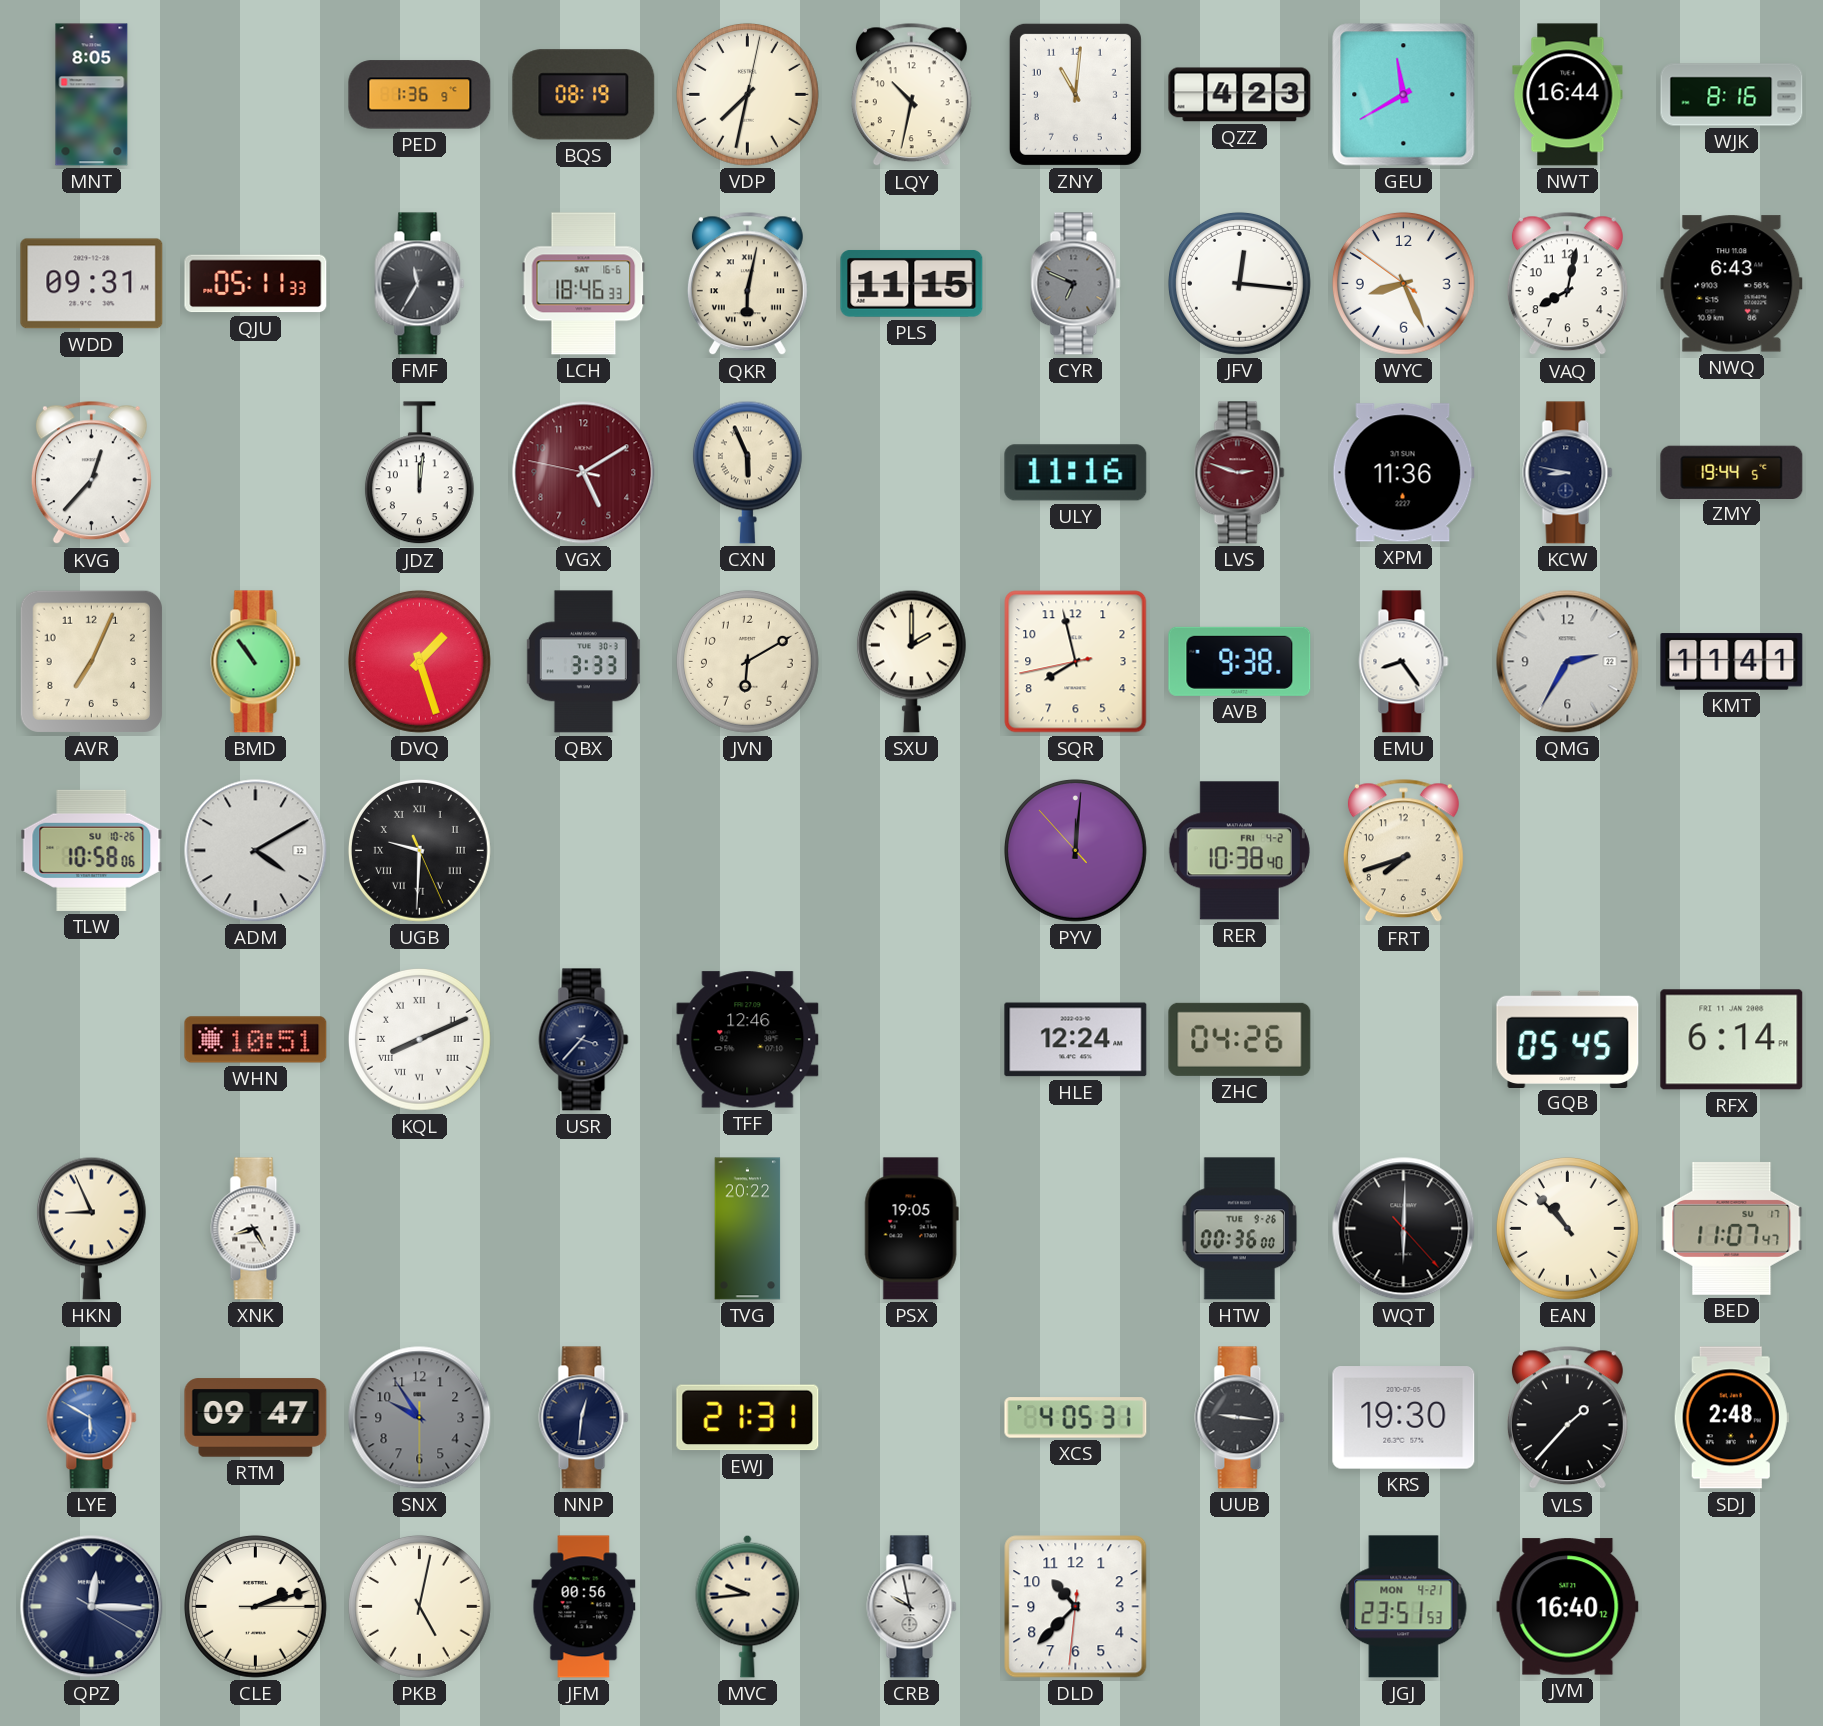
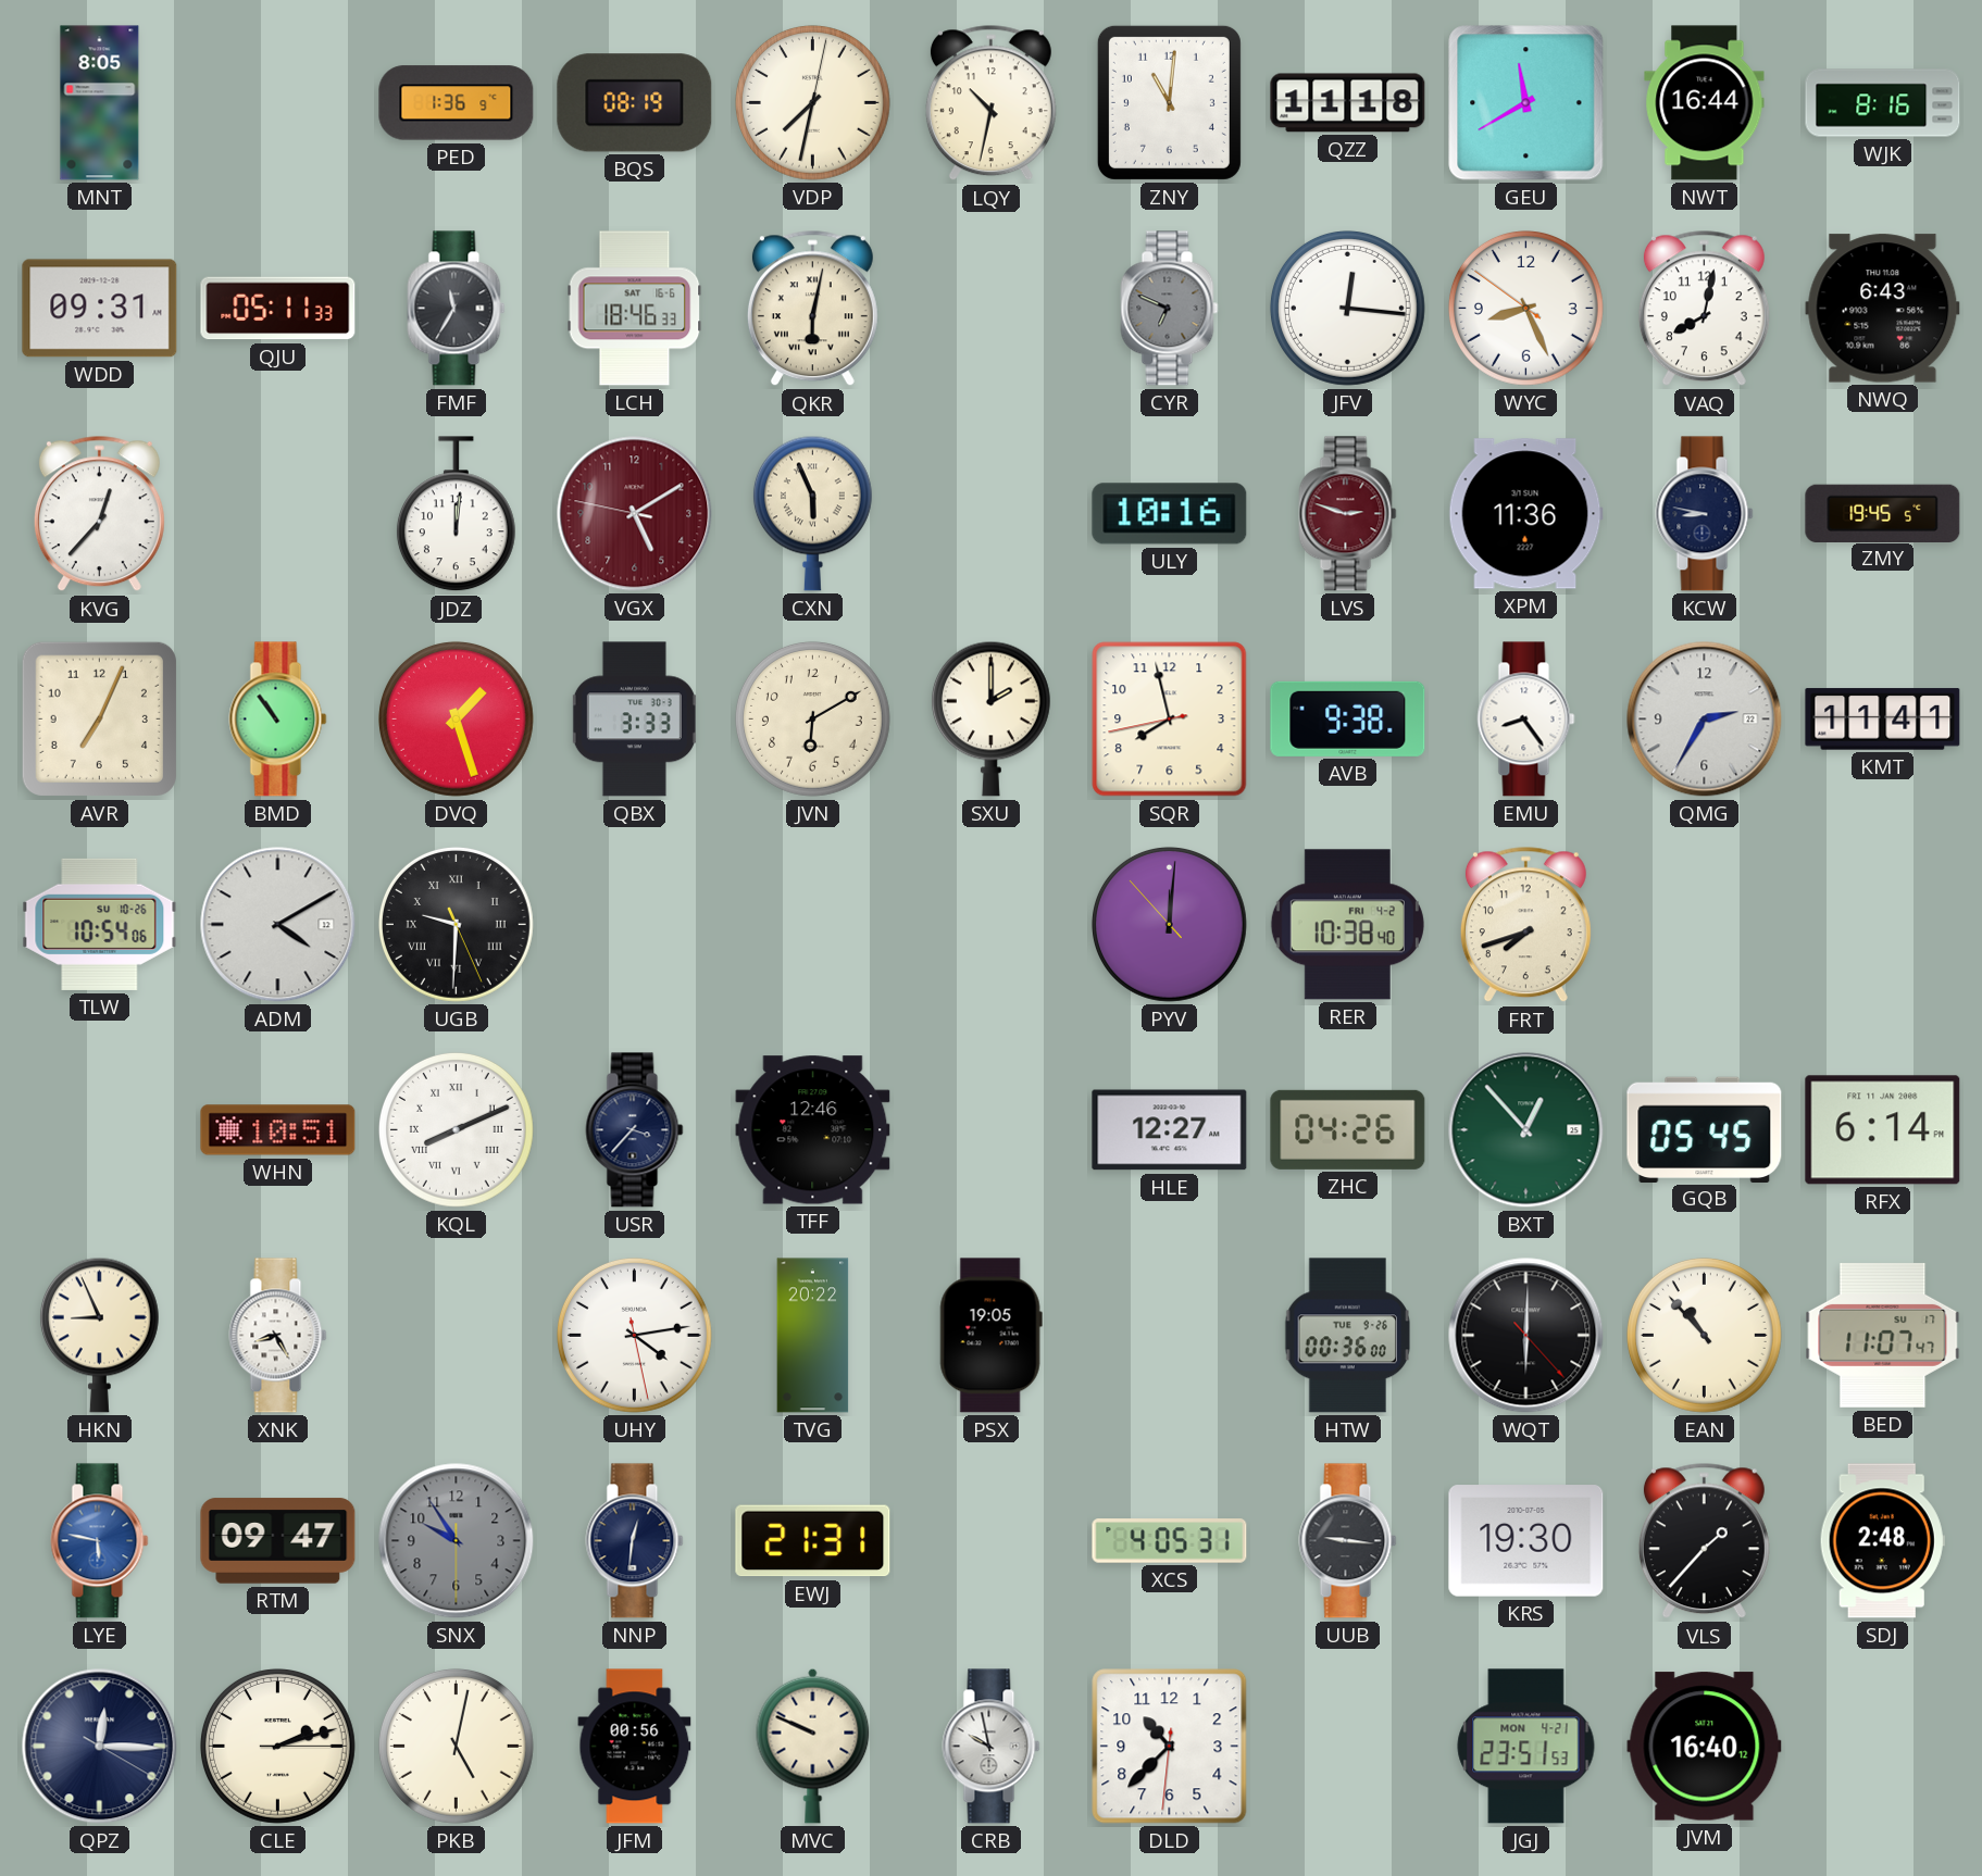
QZZ: 4:23 -> 11:18 (1348, 103)
PLS: 11:15 -> none (912, 283)
ULY: 11:16 -> 10:16 (1170, 514)
ZMY: 19:44 -> 19:45 (1883, 513)
TLW: 10:58 -> 10:54 (100, 924)
HLE: 12:24 -> 12:27 (1170, 1130)
BXT: none -> 12:53 (1526, 1130)
UHY: none -> 4:13 (634, 1335)
LYE: 5:50 -> 5:47 (100, 1541)
MVC: 9:44 -> 9:49 (813, 1746)
